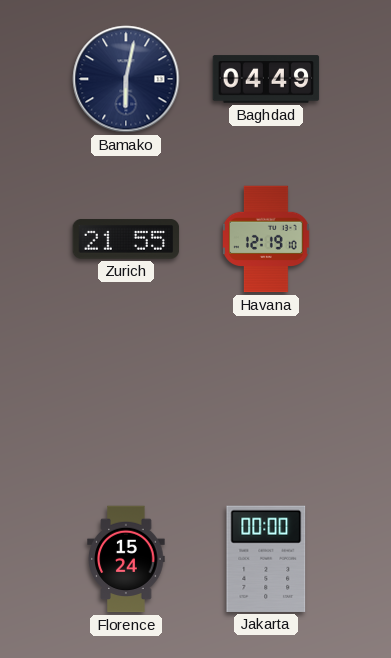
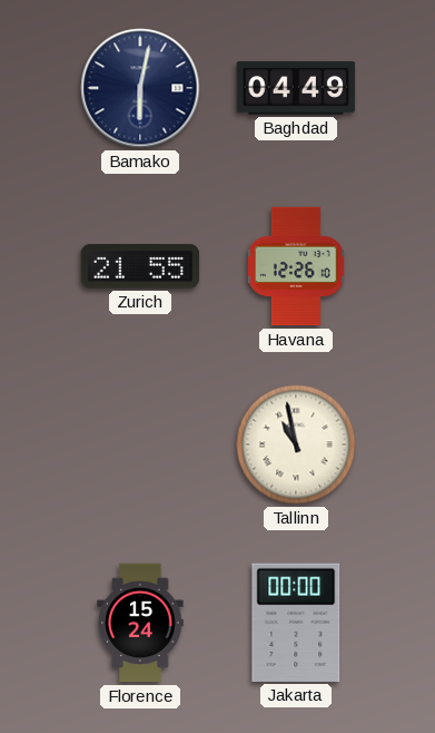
Havana: 12:19 -> 12:26 (297, 266)
Tallinn: none -> 10:58 (296, 444)
